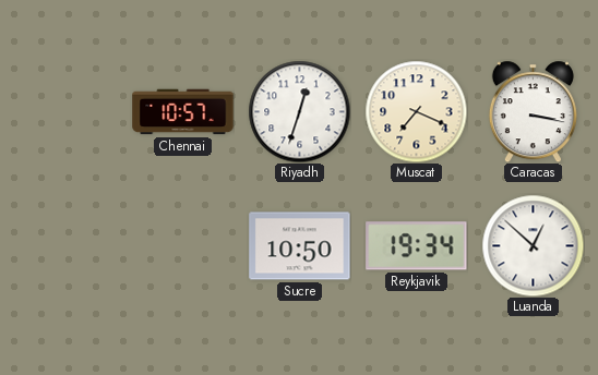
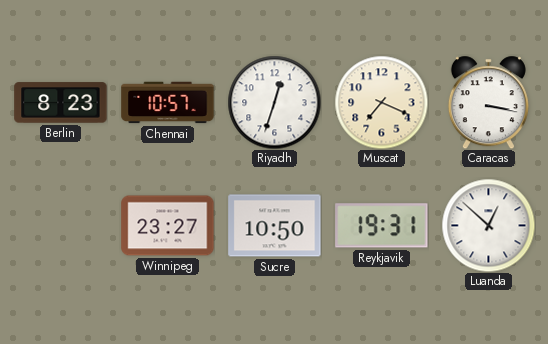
Berlin: none -> 8:23 (61, 103)
Winnipeg: none -> 23:27 (168, 226)
Reykjavik: 19:34 -> 19:31 (382, 226)
